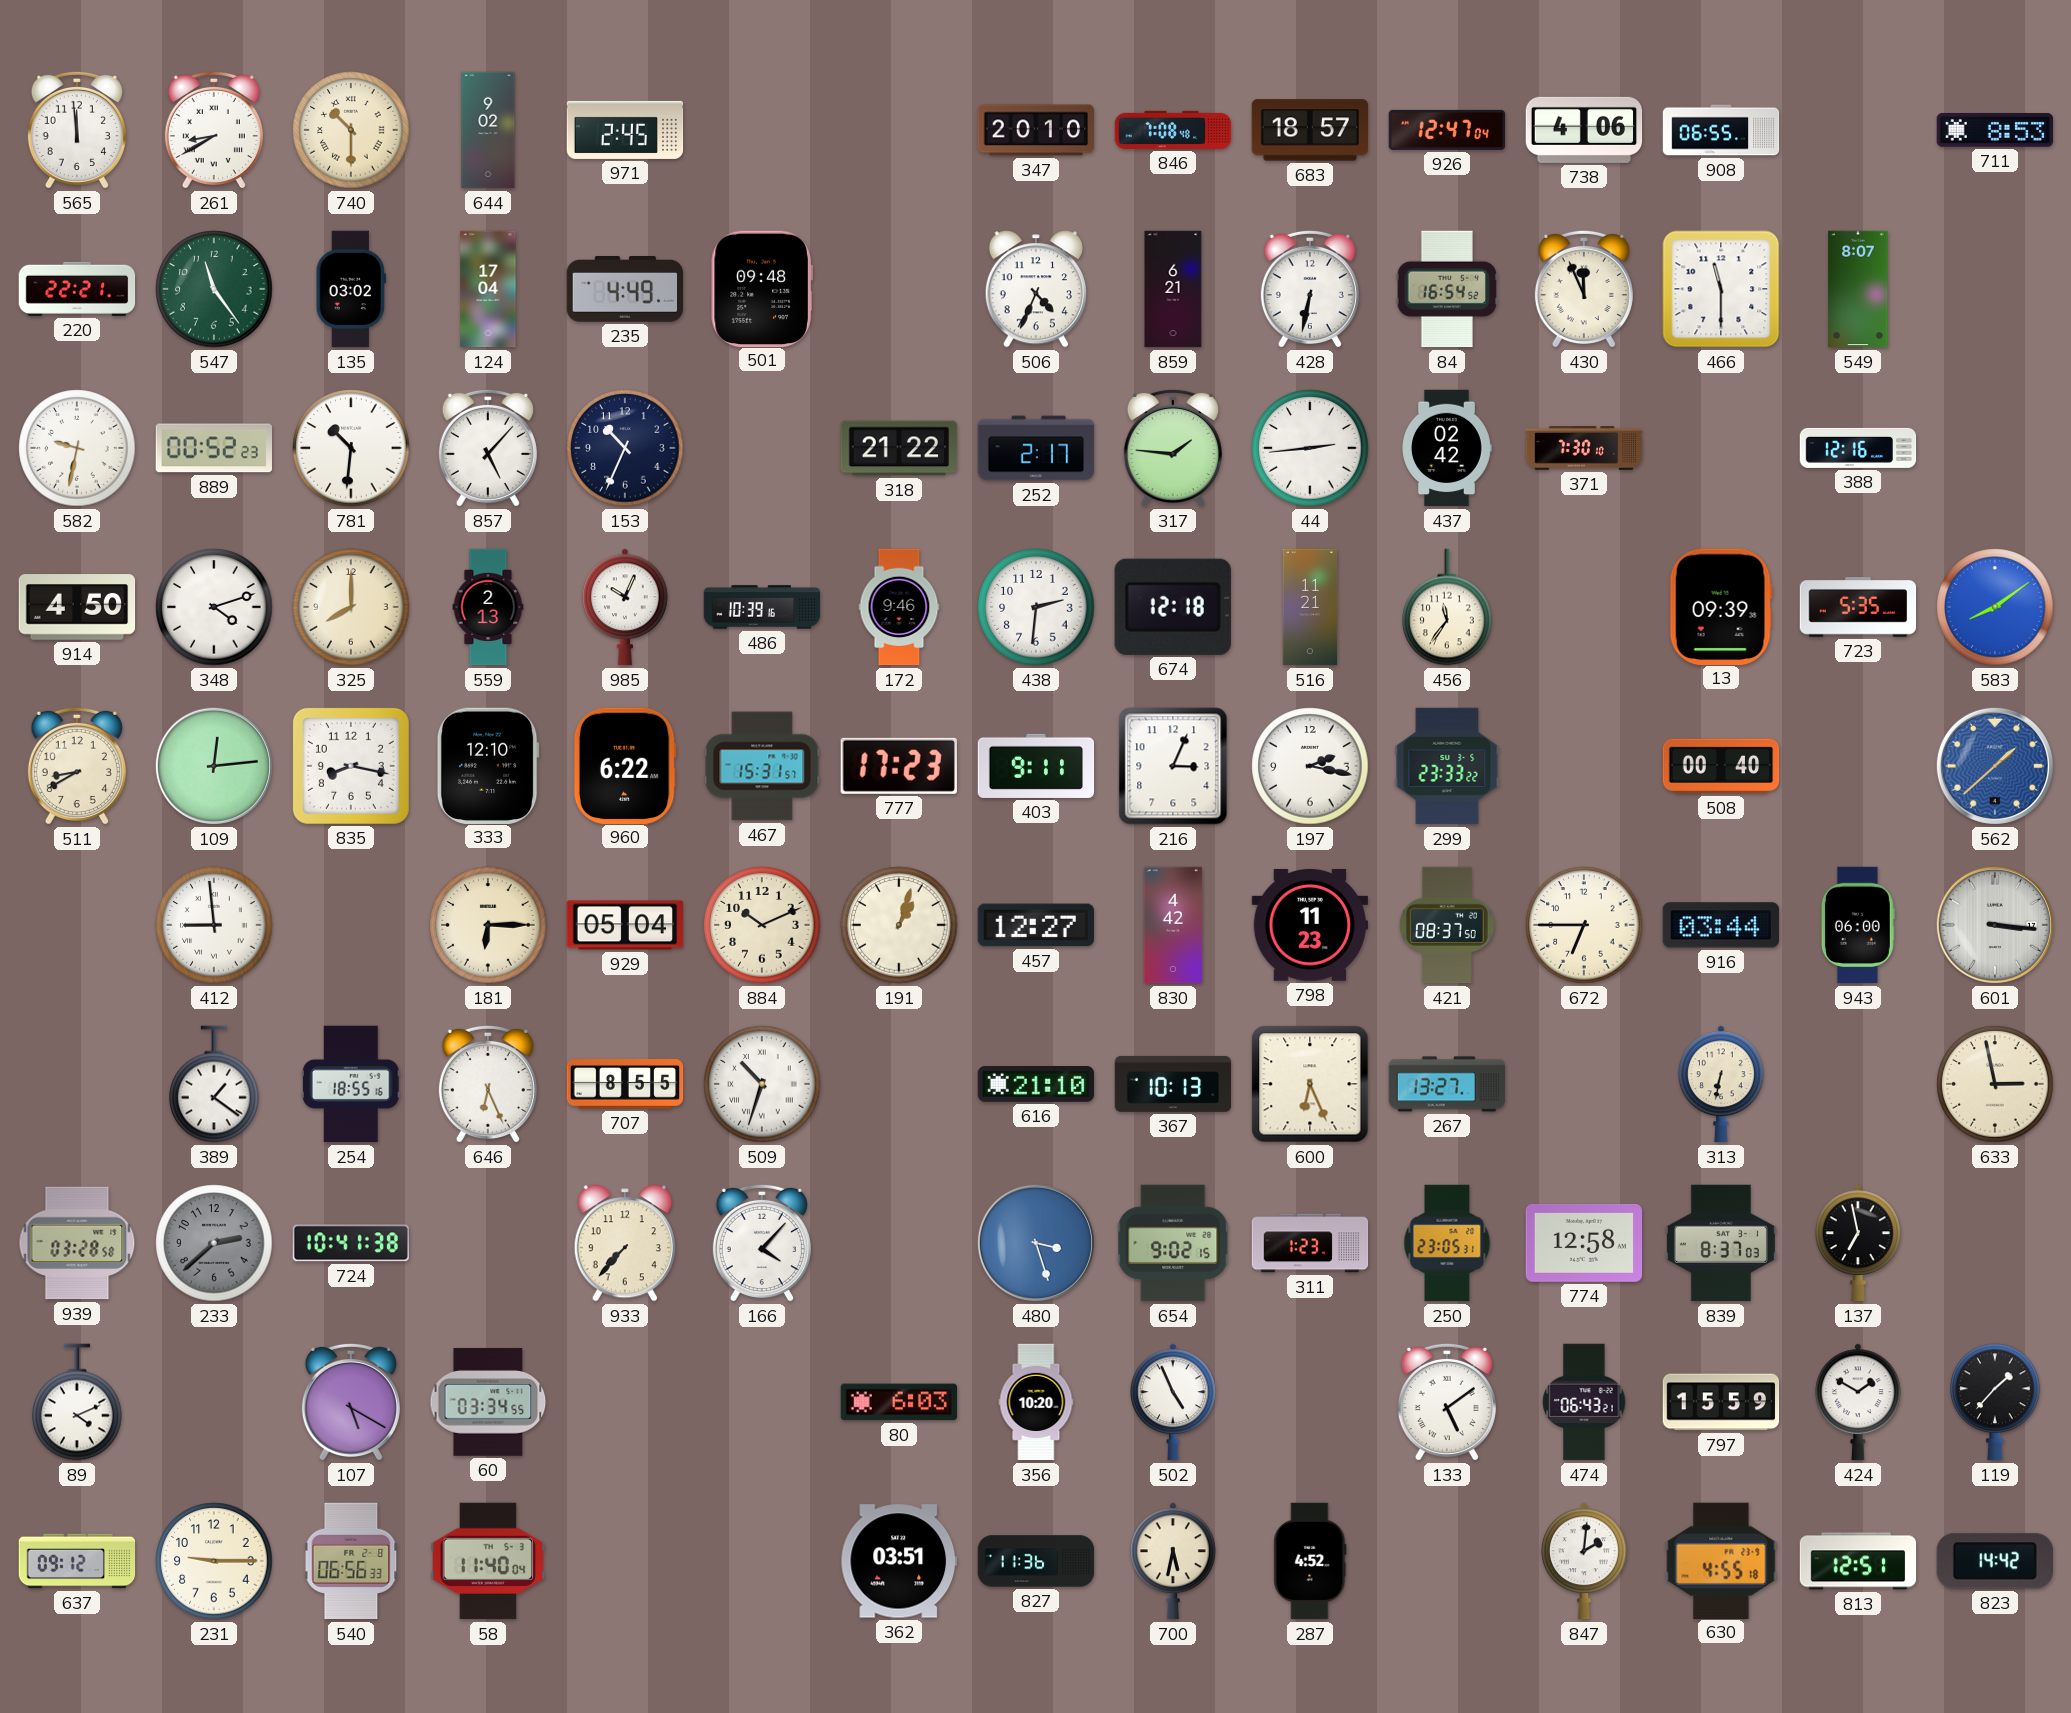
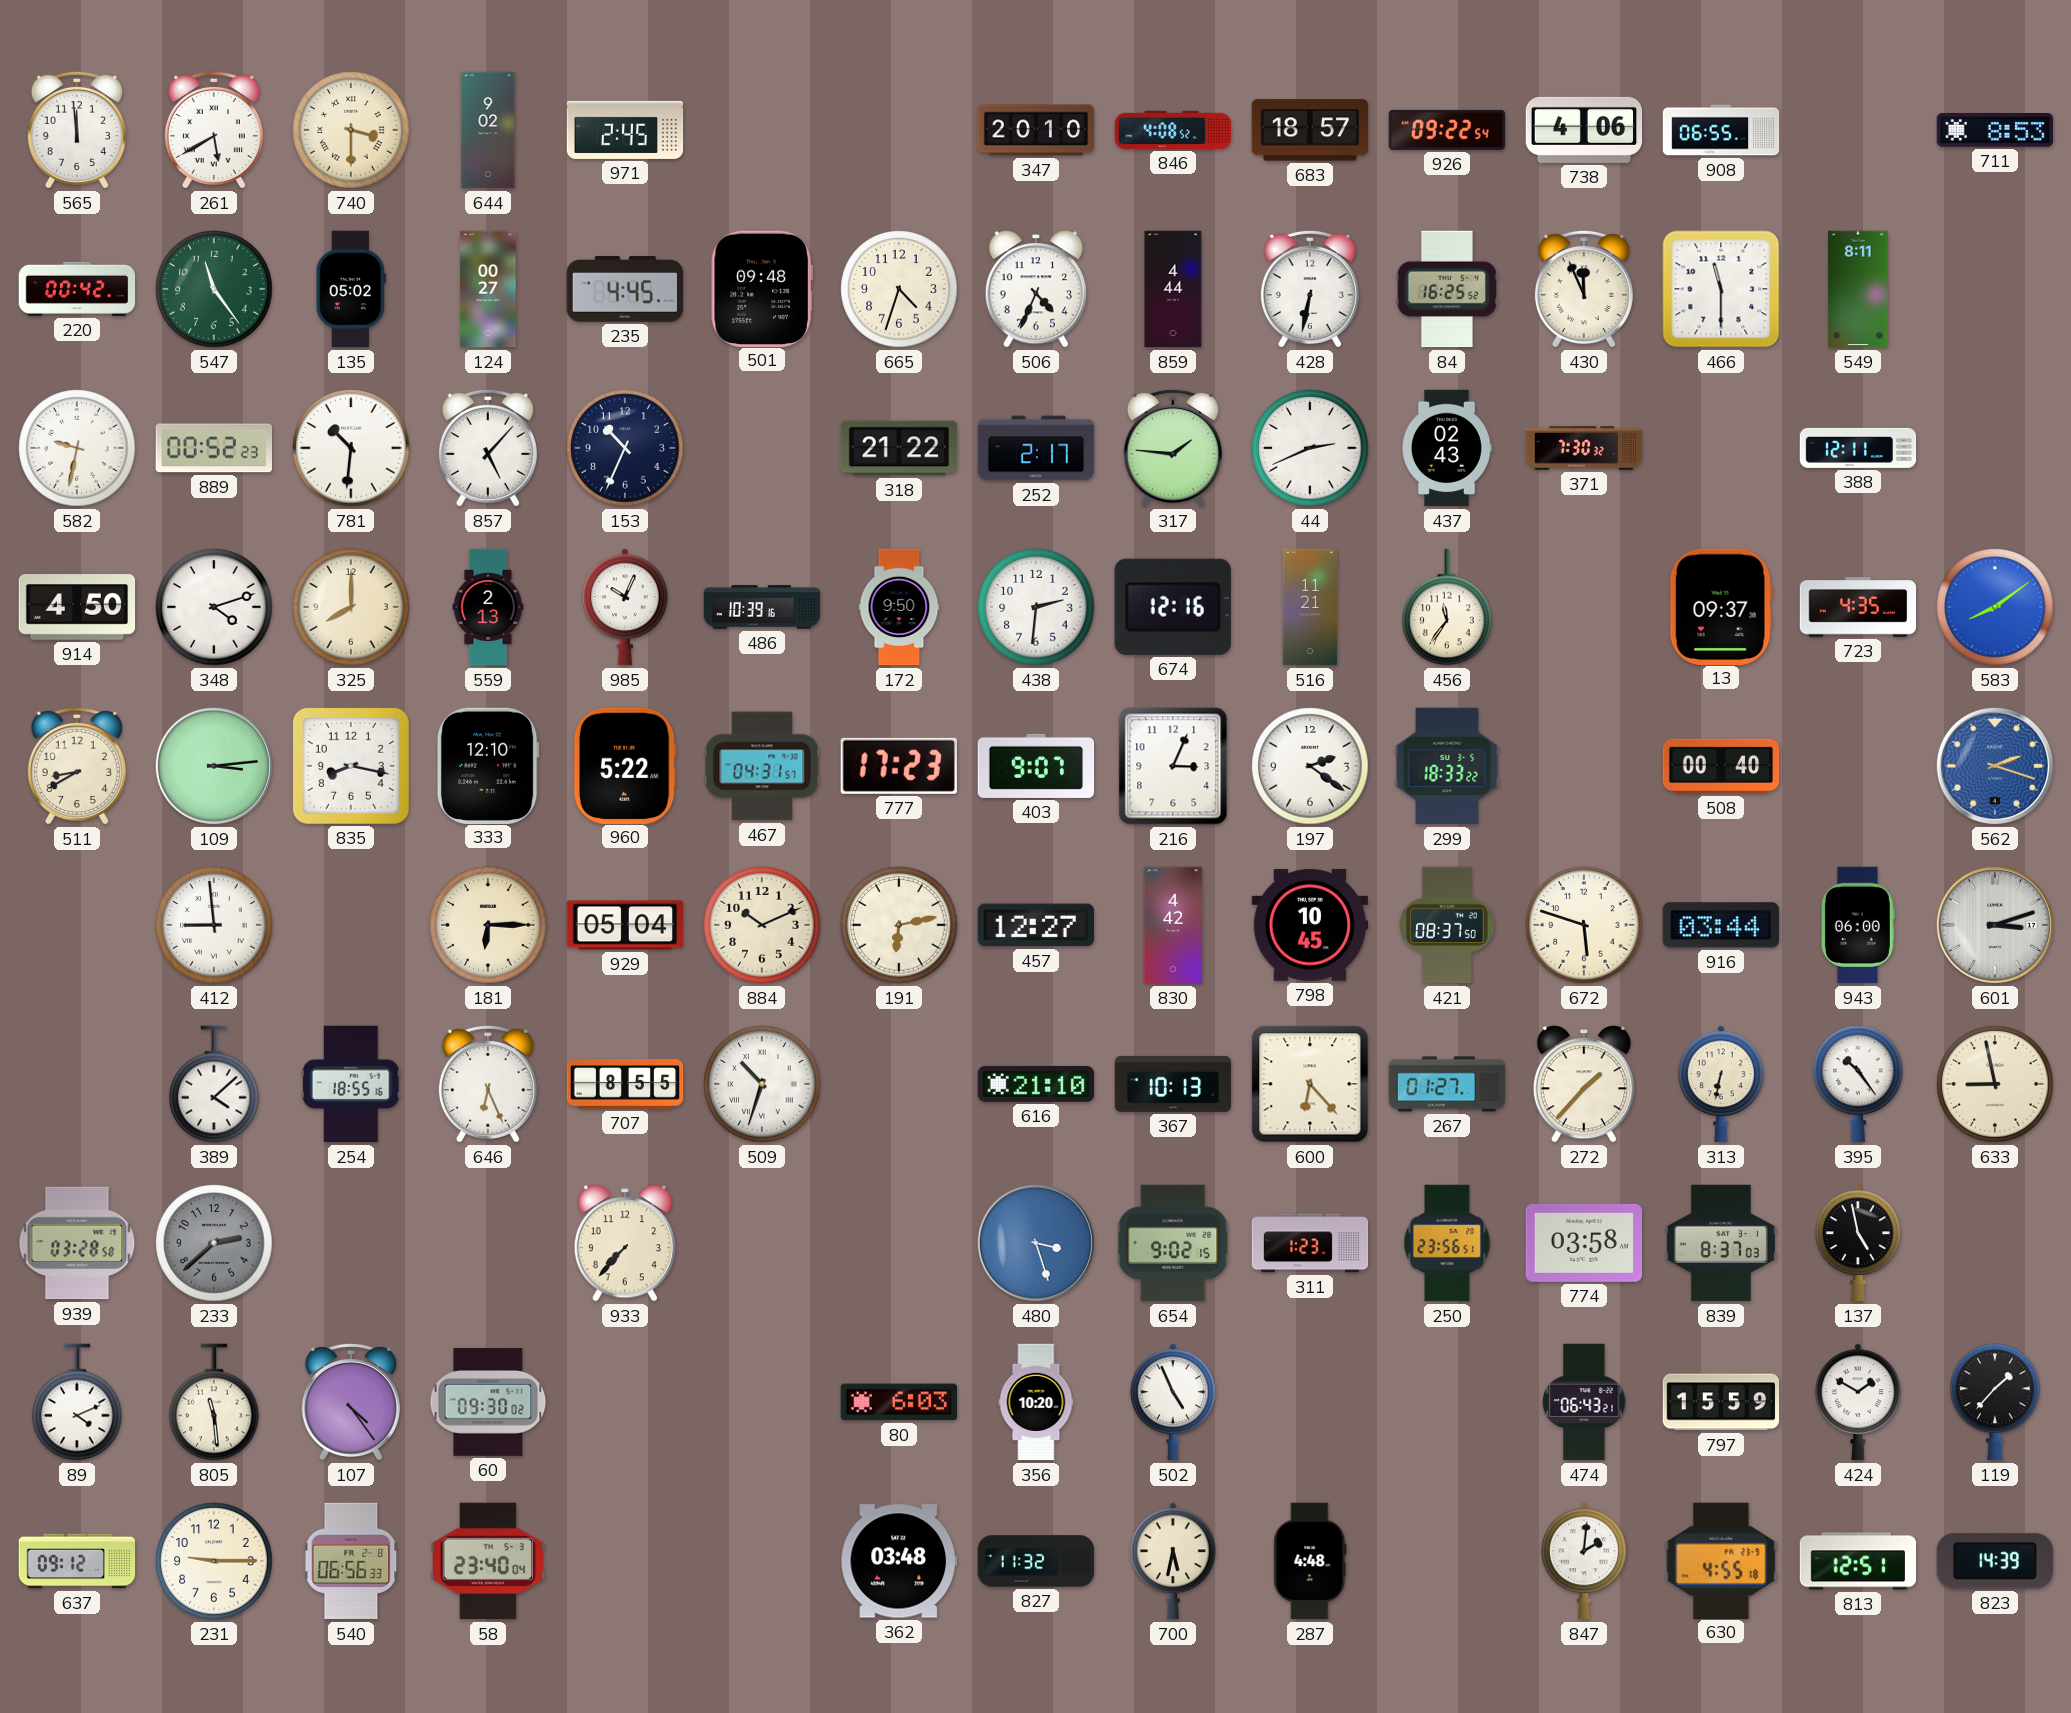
261: 8:40 -> 5:40 (214, 130)
740: 10:30 -> 3:30 (351, 130)
846: 7:08 -> 4:08 (1173, 130)
926: 12:47 -> 09:22 (1447, 130)
220: 22:21 -> 00:42 (77, 289)
135: 03:02 -> 05:02 (351, 289)
124: 17:04 -> 00:27 (488, 289)
235: 4:49 -> 4:45 (625, 289)
665: none -> 4:33 (899, 289)
859: 6:21 -> 4:44 (1173, 289)
84: 16:54 -> 16:25 (1447, 289)
549: 8:07 -> 8:11 (1858, 289)
44: 2:44 -> 2:41 (1310, 448)
437: 02:42 -> 02:43 (1447, 448)
371: 7:30:10 -> 7:30:32 (1584, 448)
388: 12:16 -> 12:11 (1858, 448)
172: 9:46 -> 9:50 (899, 607)
674: 12:18 -> 12:16 (1173, 607)
13: 09:39 -> 09:37 (1721, 606)
723: 5:35 -> 4:35 (1858, 608)
109: 12:14 -> 3:14 (214, 766)
960: 6:22 -> 5:22 (625, 765)
467: 15:31 -> 04:31 (762, 766)
403: 9:11 -> 9:07 (1036, 766)
197: 2:17 -> 2:21 (1310, 766)
299: 23:33 -> 18:33 (1447, 766)
562: 1:38 -> 2:18 (1995, 766)
191: 1:03 -> 6:13 (899, 925)
798: 11:23 -> 10:45 (1310, 925)
672: 6:45 -> 5:48 (1584, 925)
601: 3:16 -> 3:12 (1995, 925)
389: 1:21 -> 4:08 (214, 1084)
600: 6:26 -> 6:23 (1310, 1084)
267: 13:27 -> 01:27 (1447, 1084)
272: none -> 1:37 (1584, 1084)
395: none -> 10:24 (1858, 1084)
633: 2:58 -> 8:58 (1995, 1084)
724: 10:41 -> none (351, 1243)
166: 4:07 -> none (762, 1243)
250: 23:05 -> 23:56 (1447, 1243)
774: 12:58 -> 03:58 (1584, 1243)
137: 6:58 -> 4:58 (1859, 1243)
805: none -> 11:29 (214, 1402)
107: 5:20 -> 4:24 (351, 1402)
60: 03:34 -> 09:30 (488, 1402)
133: 5:09 -> none (1447, 1402)
58: 11:40 -> 23:40 (488, 1561)
362: 03:51 -> 03:48 (899, 1561)
827: 11:36 -> 11:32 (1036, 1561)
287: 4:52 -> 4:48 (1310, 1561)
823: 14:42 -> 14:39 (1995, 1561)
